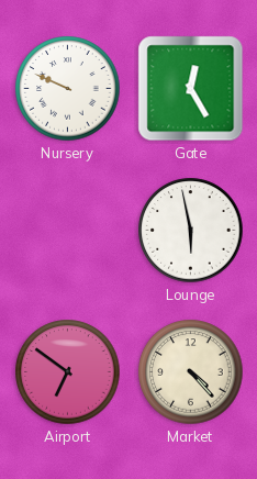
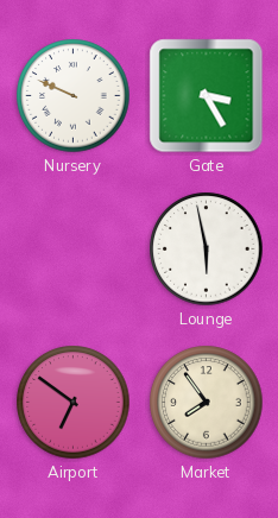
Gate: 12:25 -> 3:25 (207, 96)
Market: 4:23 -> 7:54 (207, 403)
